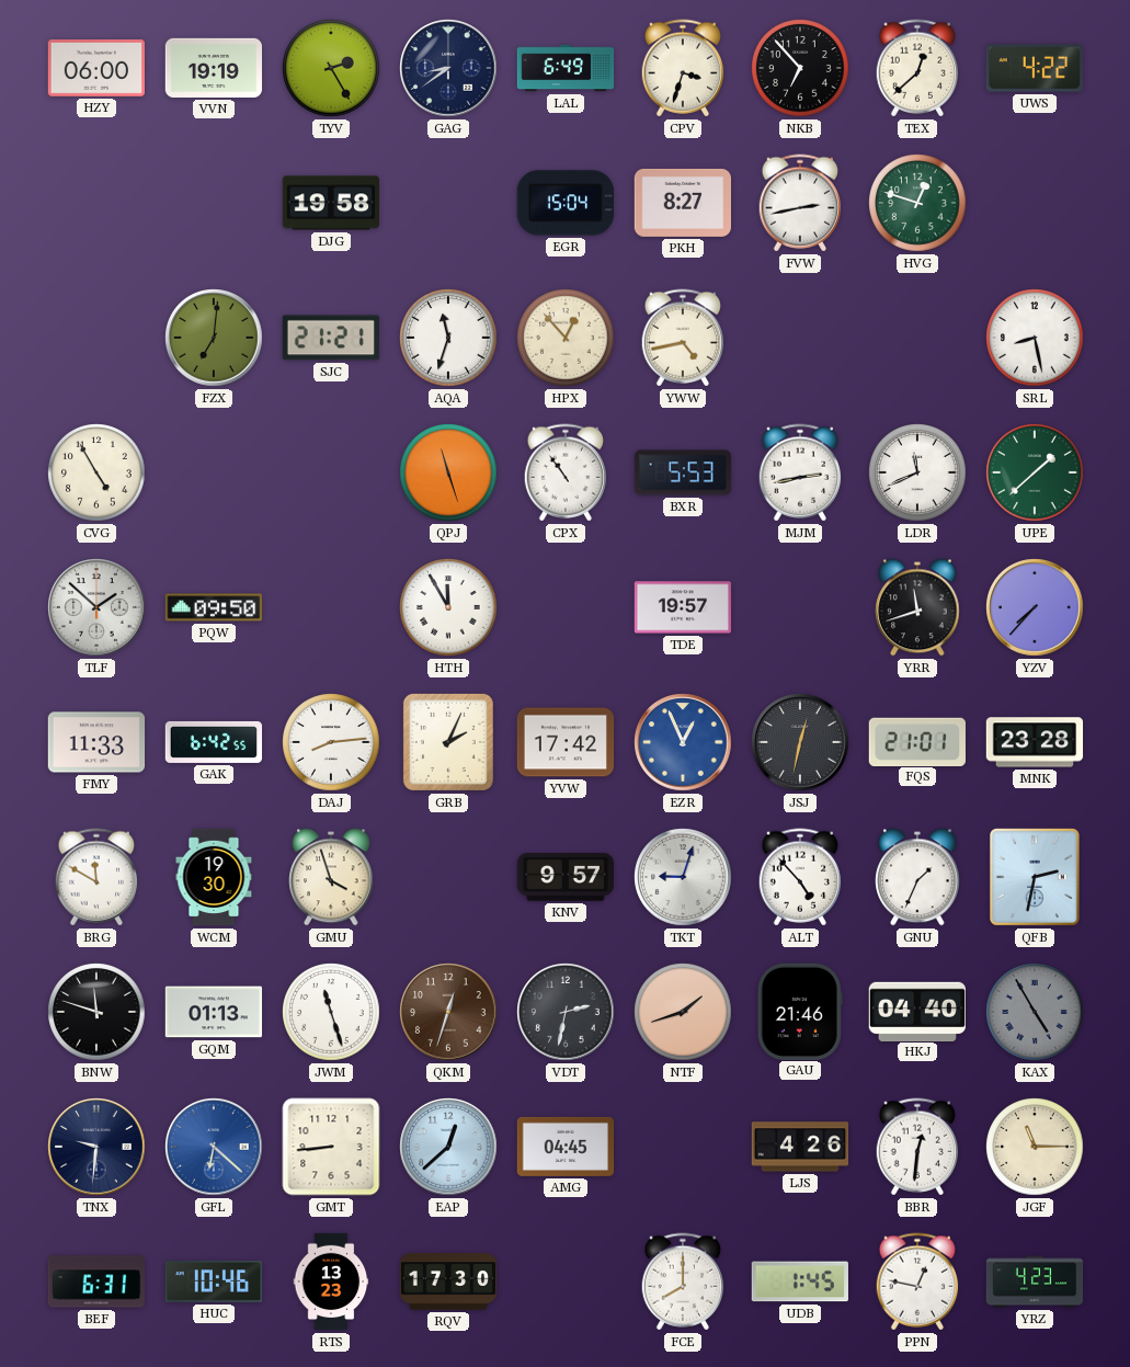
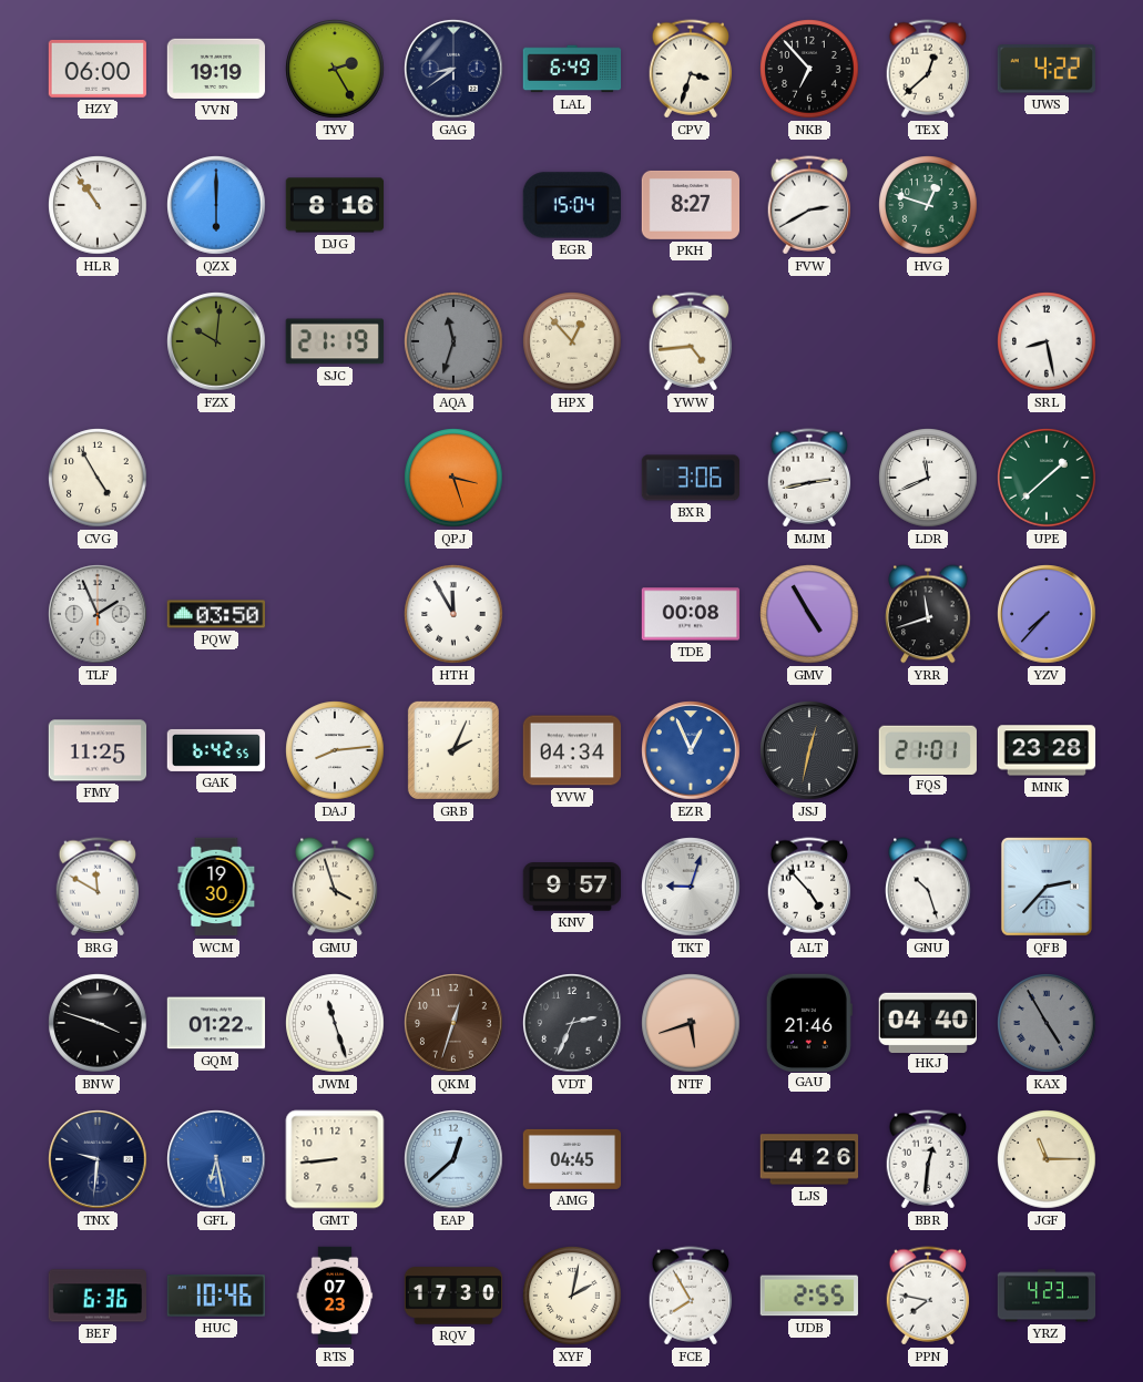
HLR: none -> 10:54 (98, 205)
QZX: none -> 6:00 (216, 205)
DJG: 19:58 -> 8:16 (334, 205)
FVW: 2:43 -> 2:40 (809, 205)
FZX: 7:01 -> 10:01 (216, 341)
SJC: 21:21 -> 21:19 (335, 341)
AQA dial: white -> grey (453, 341)
YWW: 4:43 -> 4:44 (691, 341)
QPJ: 11:27 -> 3:27 (453, 478)
CPX: 10:54 -> none (566, 472)
BXR: 5:53 -> 3:06 (691, 478)
TLF: 1:52 -> 1:56 (98, 614)
PQW: 09:50 -> 03:50 (216, 614)
TDE: 19:57 -> 00:08 (691, 614)
GMV: none -> 4:55 (809, 614)
FMY: 11:33 -> 11:25 (98, 750)
YVW: 17:42 -> 04:34 (572, 750)
GNU: 1:34 -> 10:27 (928, 887)
QFB: 2:32 -> 2:37 (1047, 887)
BNW: 11:48 -> 3:48 (98, 1023)
GQM: 01:13 -> 01:22 (216, 1023)
VDT: 2:32 -> 2:34 (572, 1023)
NTF: 1:42 -> 5:42 (691, 1023)
GFL: 6:22 -> 6:28 (216, 1159)
BEF: 6:31 -> 6:36 (96, 1296)
RTS: 13:23 -> 07:23 (335, 1296)
XYF: none -> 2:02 (572, 1296)
FCE: 8:00 -> 7:55 (691, 1296)
UDB: 1:45 -> 2:55 (808, 1296)
PPN: 12:47 -> 7:47 (928, 1296)
